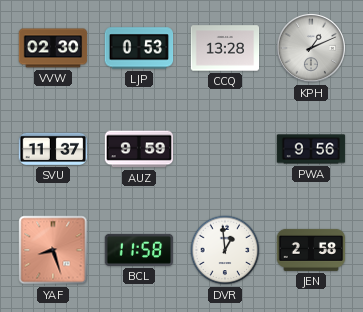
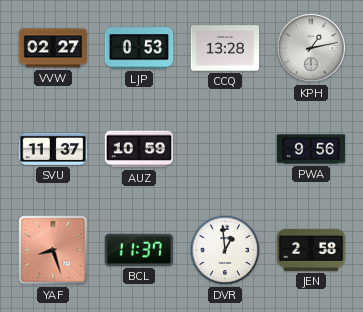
VVW: 02:30 -> 02:27 (53, 48)
KPH: 1:11 -> 1:13 (311, 48)
AUZ: 9:59 -> 10:59 (139, 149)
BCL: 11:58 -> 11:37 (139, 250)
